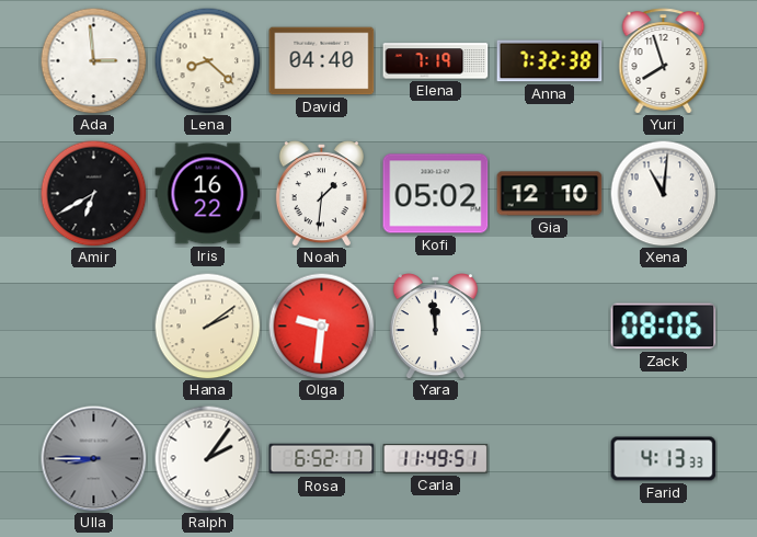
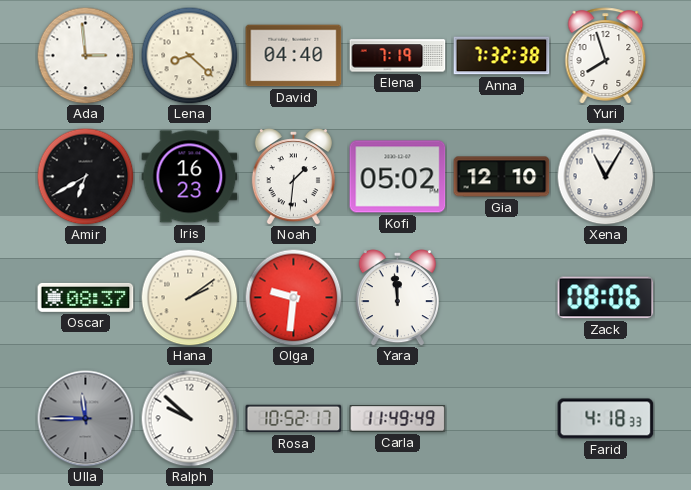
Iris: 16:22 -> 16:23 (190, 177)
Xena: 11:01 -> 11:05 (605, 176)
Oscar: none -> 08:37 (86, 297)
Ulla: 8:45 -> 11:45 (86, 419)
Ralph: 2:06 -> 9:52 (189, 418)
Rosa: 6:52 -> 10:52 (294, 419)
Carla: 11:49:51 -> 11:49:49 (398, 419)
Farid: 4:13 -> 4:18 (606, 419)
